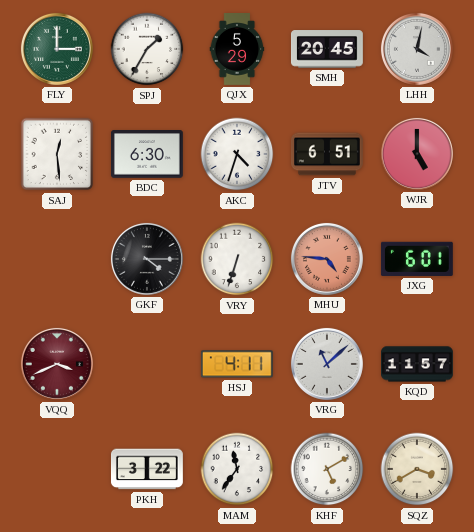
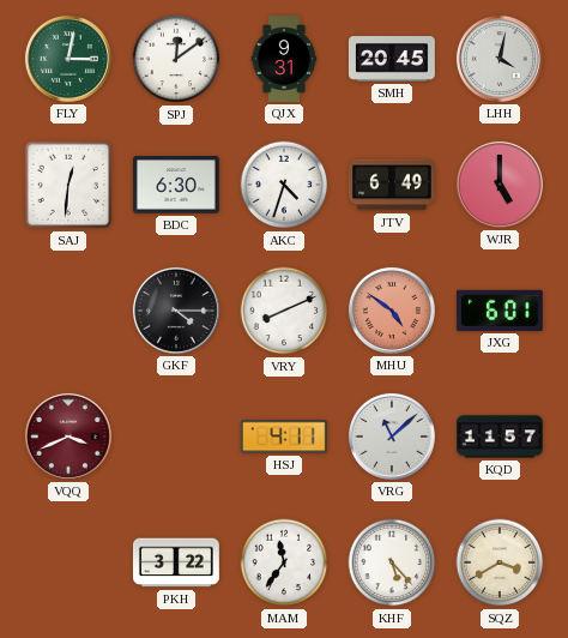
FLY: 3:00 -> 3:02 (68, 59)
SPJ: 1:35 -> 12:09 (176, 59)
QJX: 5:29 -> 9:31 (284, 60)
SAJ: 12:29 -> 12:31 (68, 185)
JTV: 6:51 -> 6:49 (393, 185)
VRY: 6:33 -> 8:11 (284, 311)
MHU: 4:46 -> 4:51 (392, 311)
KHF: 5:10 -> 5:23 (392, 562)
